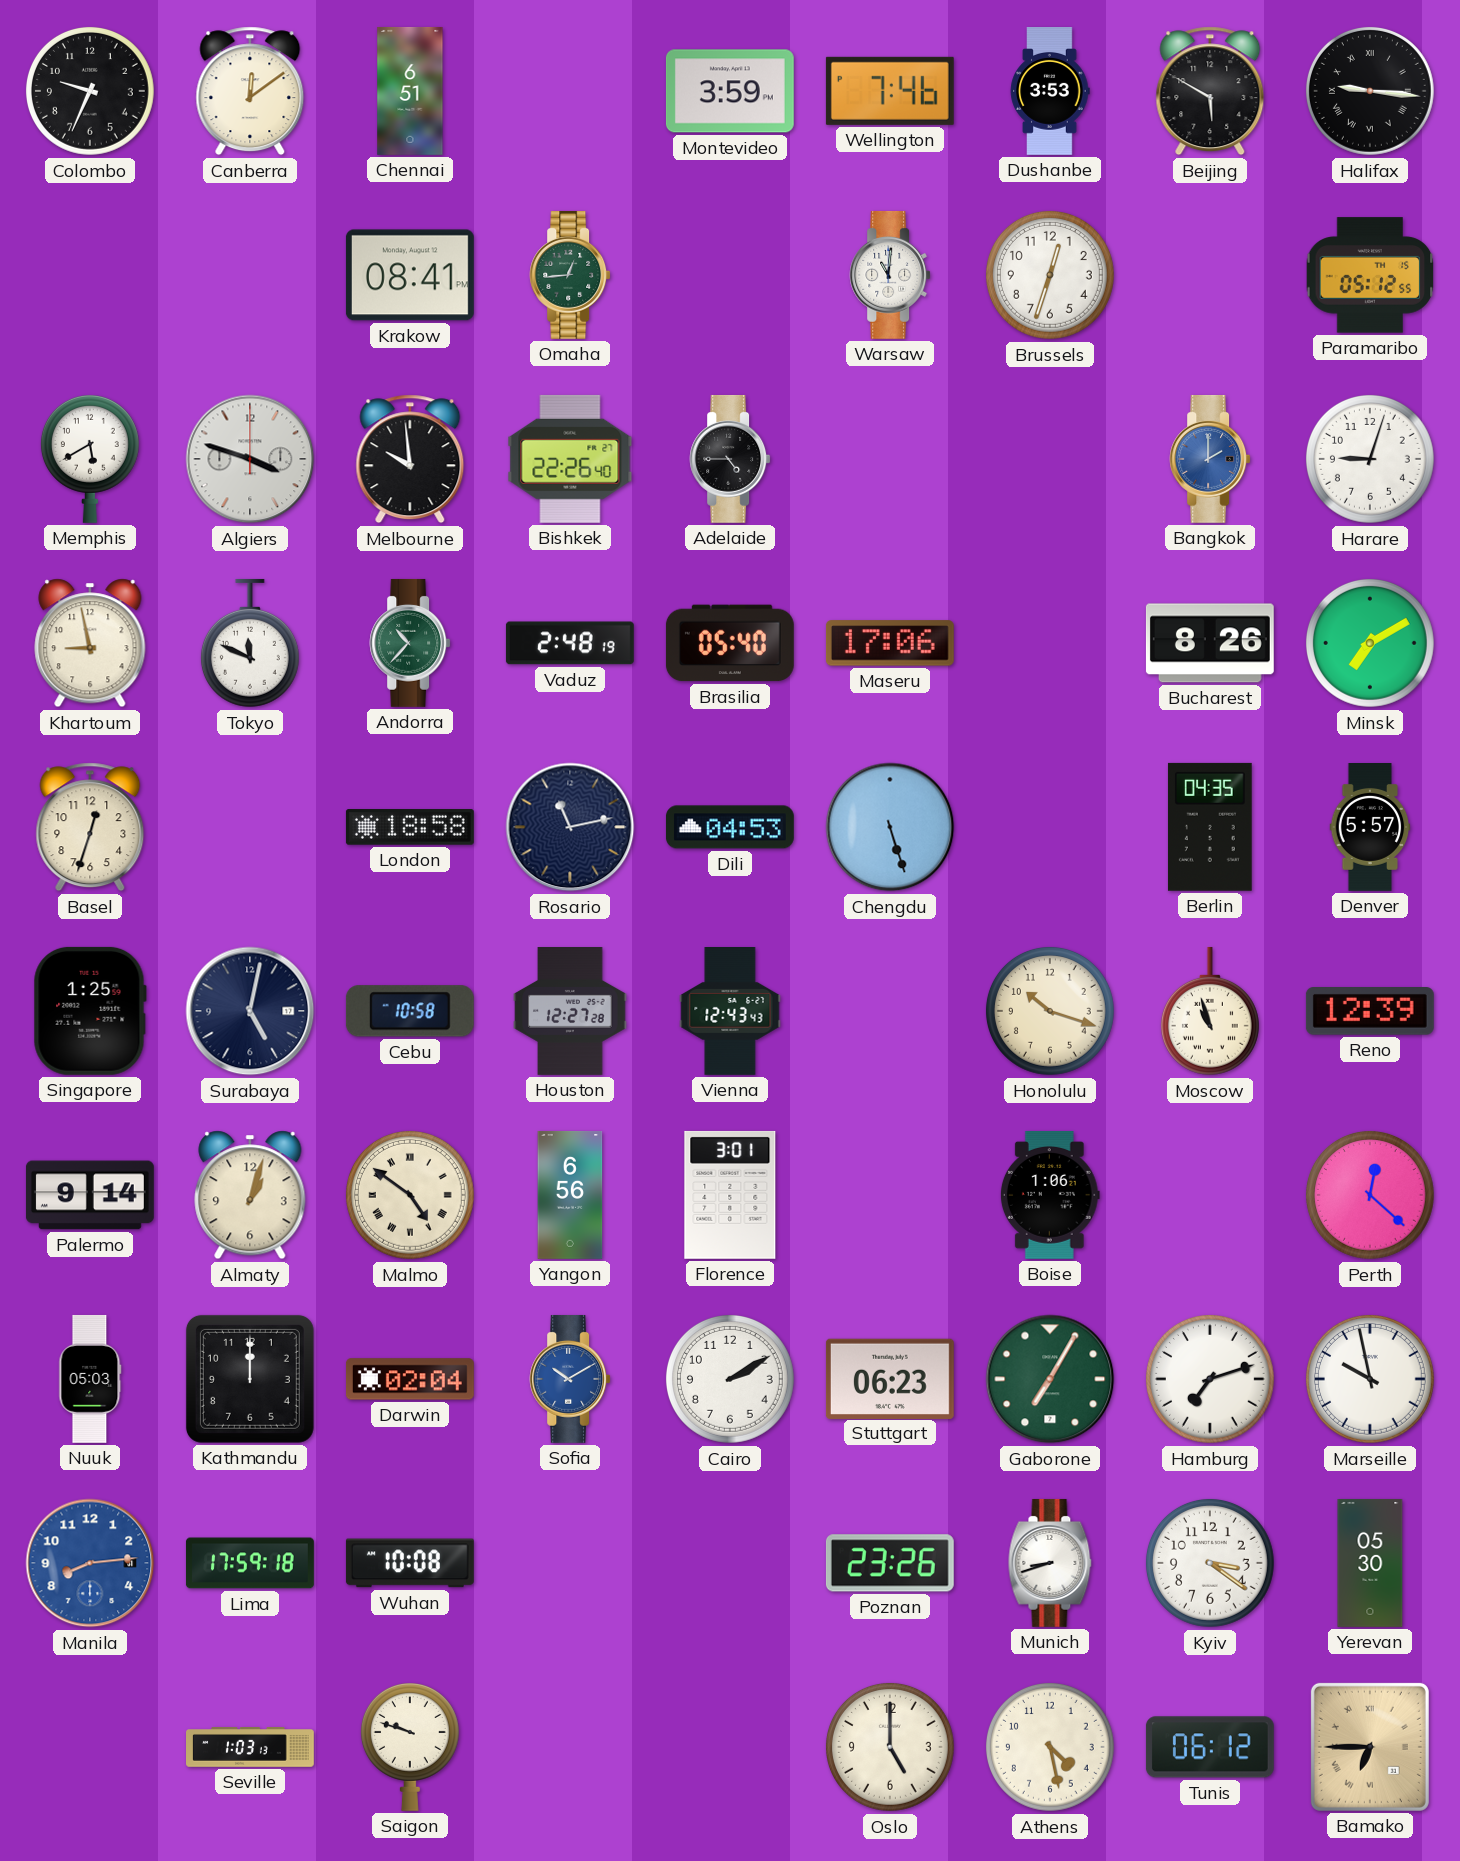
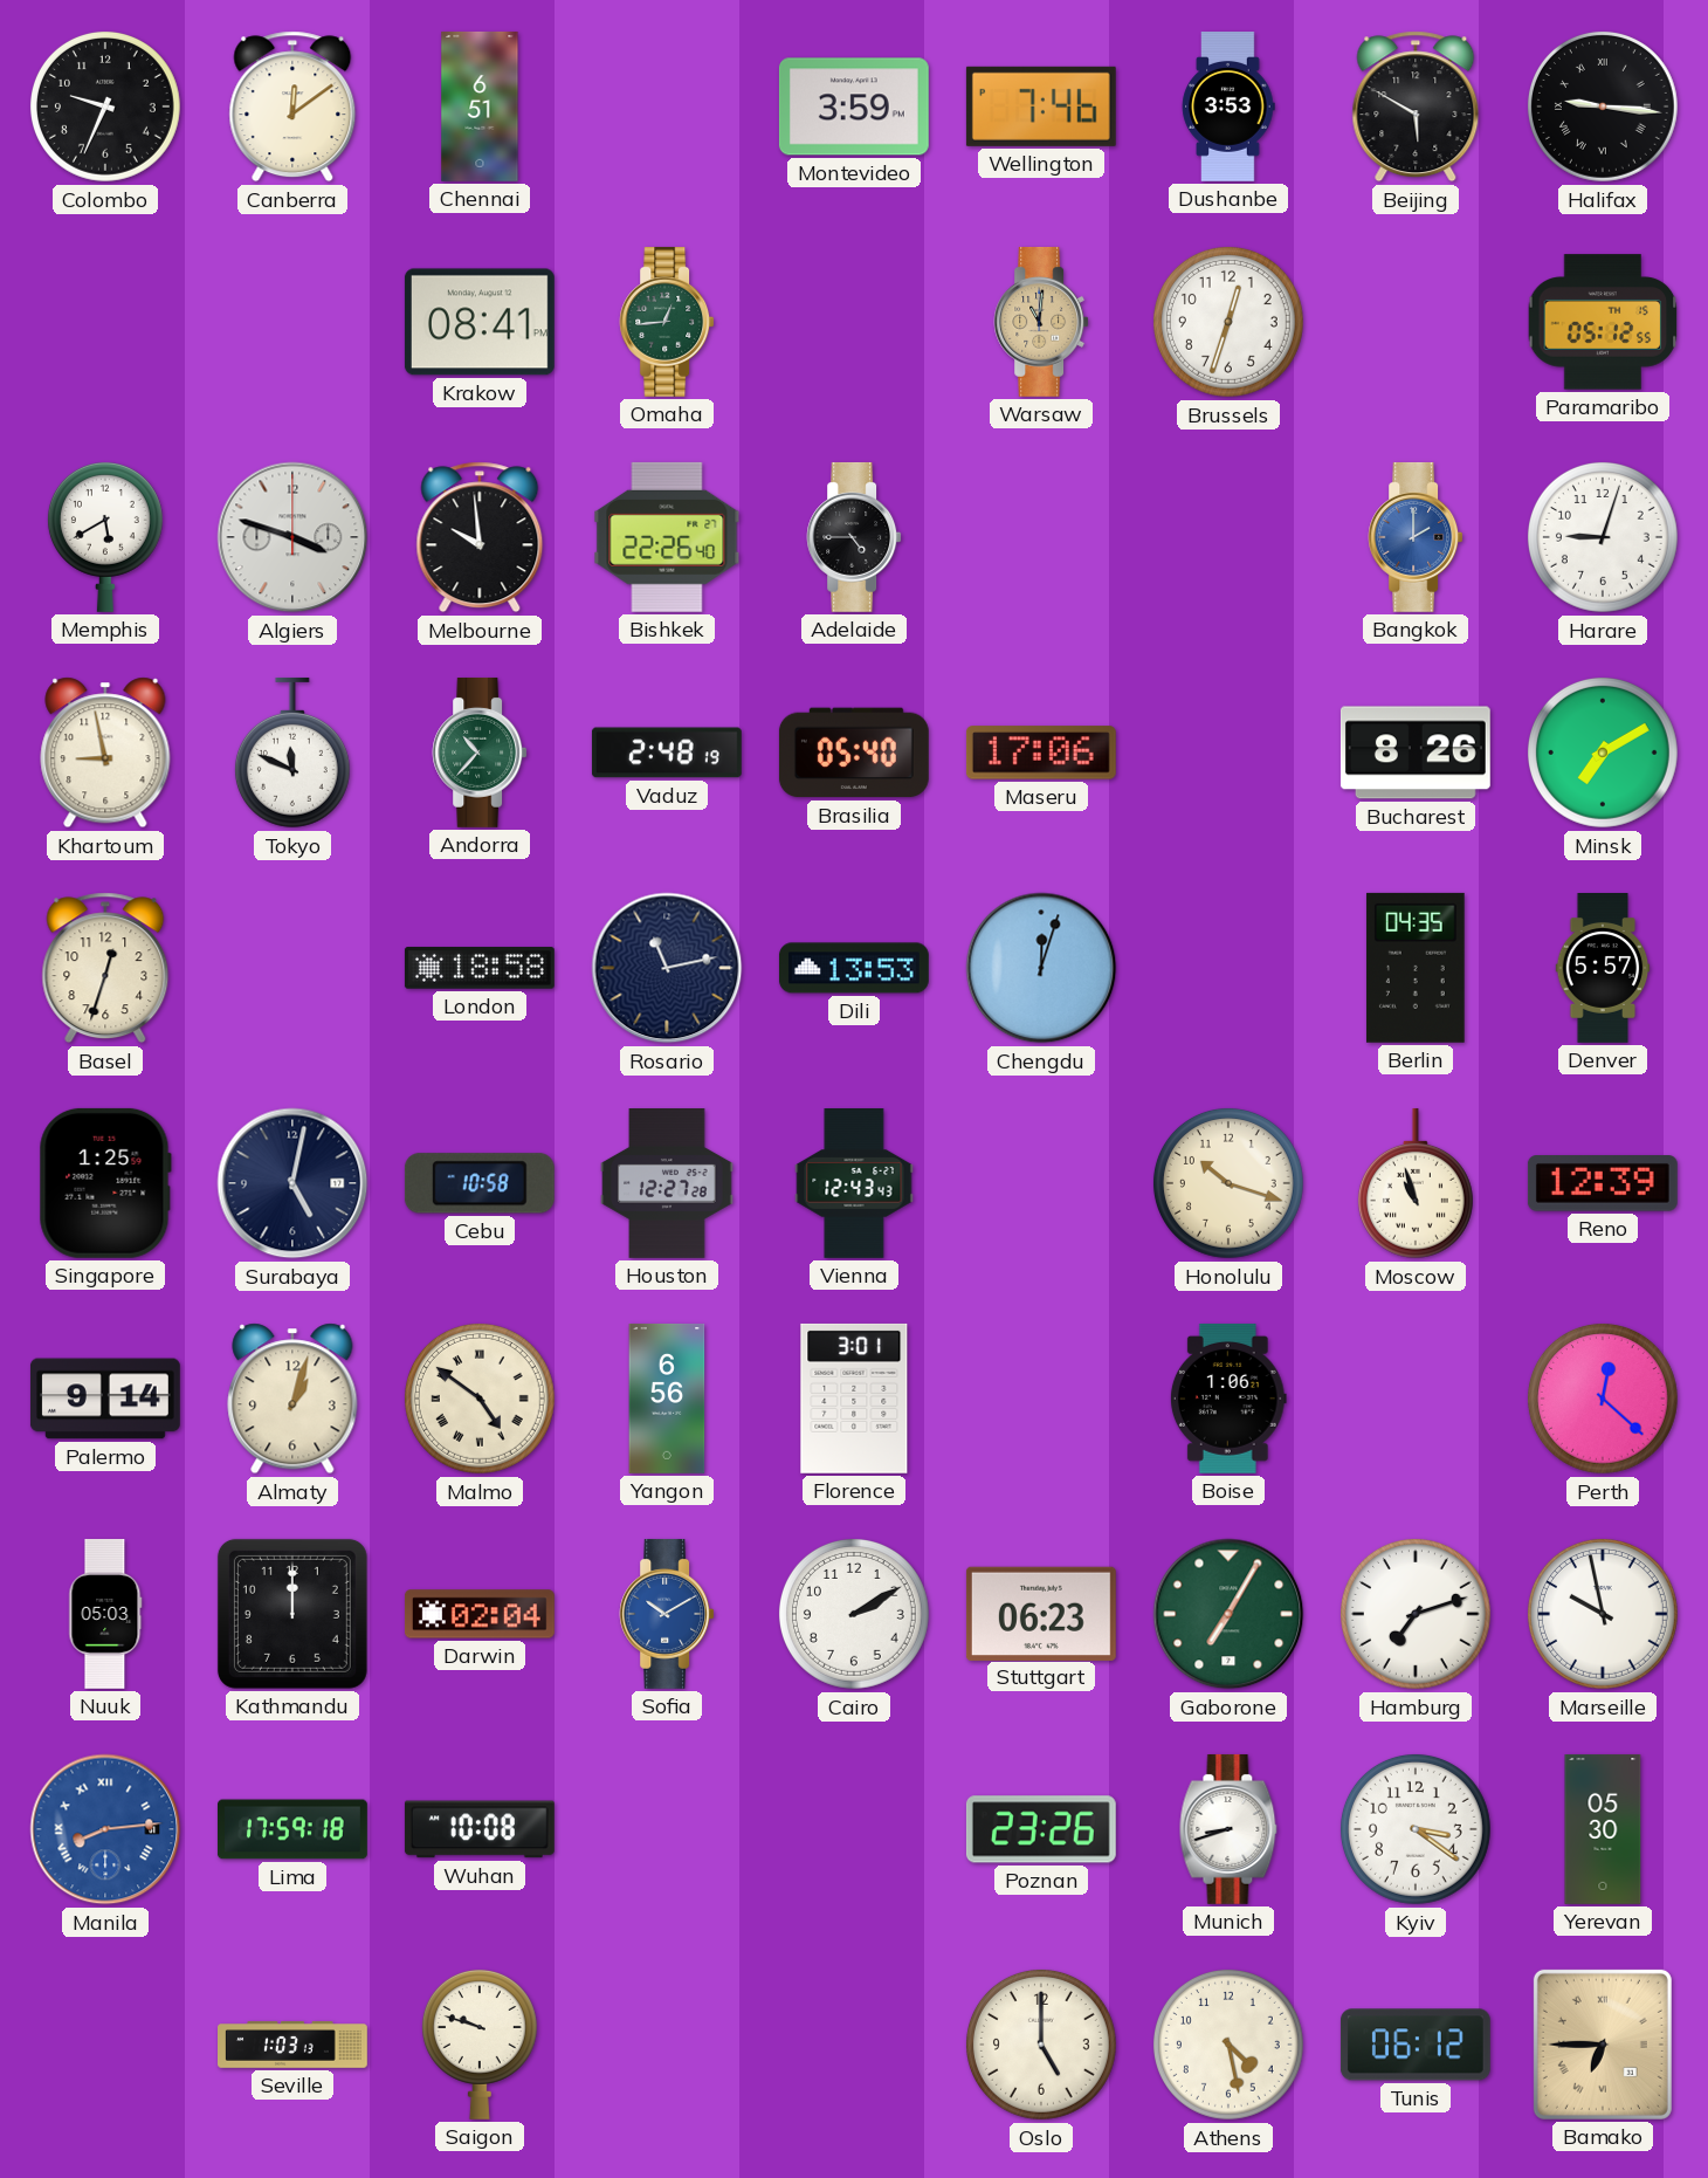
Warsaw dial: white -> champagne (1041, 322)
Dili: 04:53 -> 13:53 (854, 968)
Chengdu: 5:27 -> 12:03 (1041, 968)
Manila numerals: Arabic -> Roman (105, 1829)
